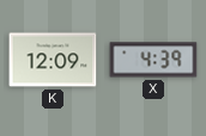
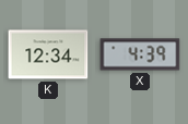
K: 12:09 -> 12:34 (48, 54)
